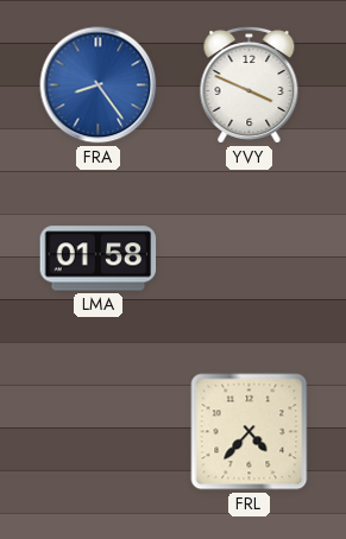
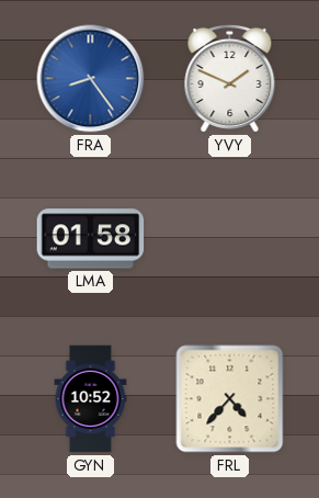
YVY: 3:49 -> 1:49 (230, 78)
GYN: none -> 10:52 (91, 399)
